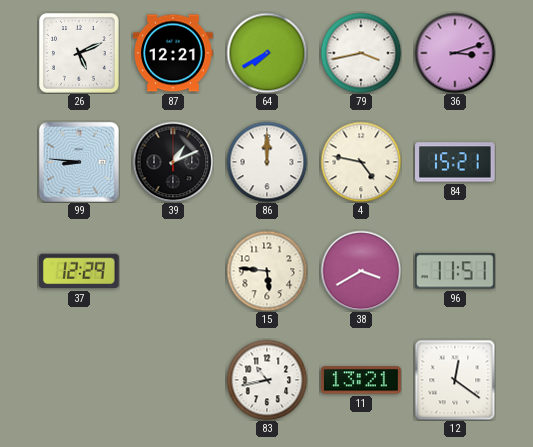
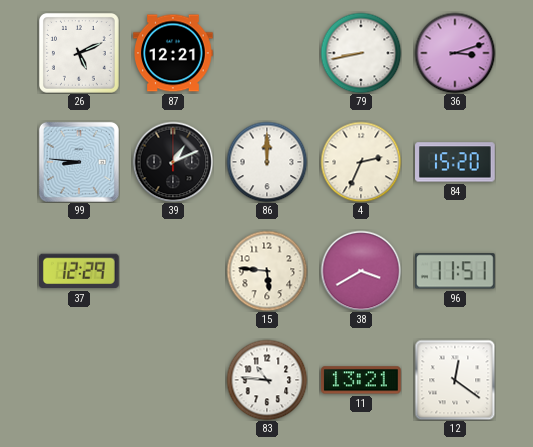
64: 7:40 -> none (267, 53)
79: 3:43 -> 8:43 (361, 53)
4: 4:47 -> 2:34 (361, 162)
84: 15:21 -> 15:20 (456, 162)
83: 10:43 -> 10:46 (267, 380)
